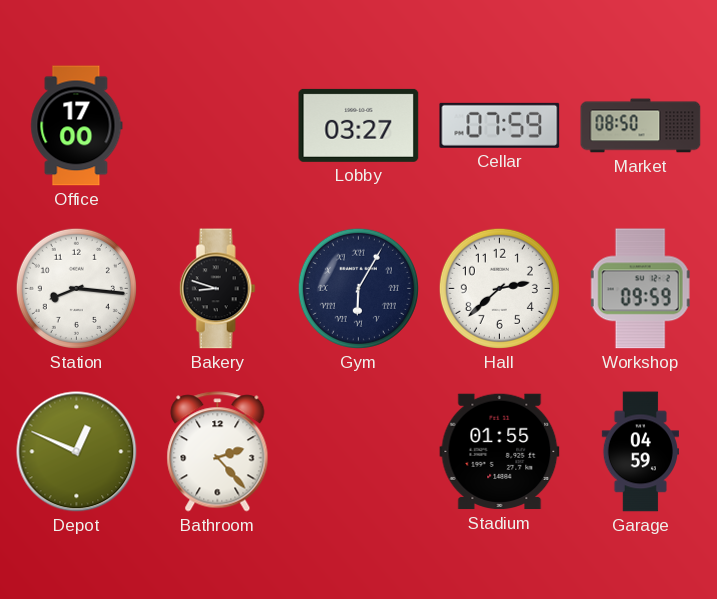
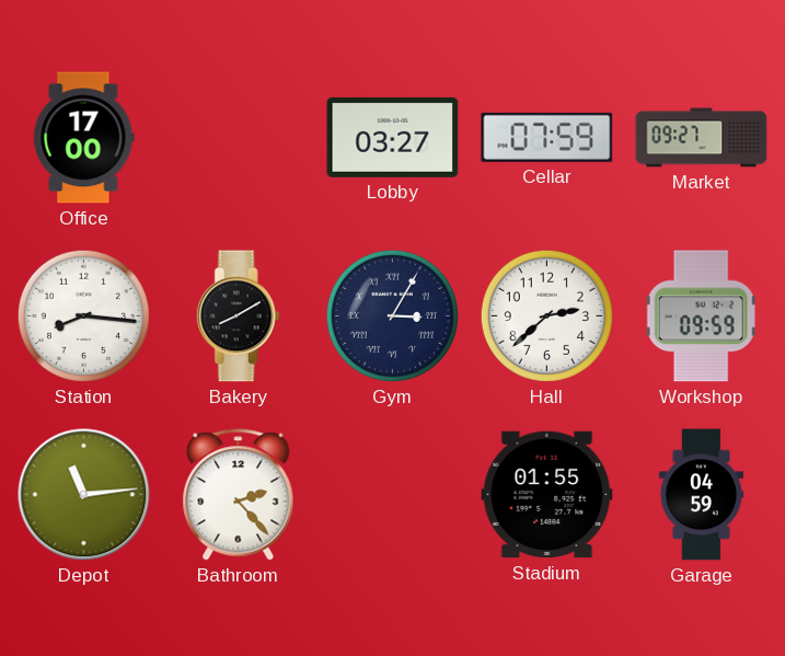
Market: 08:50 -> 09:27 (702, 138)
Bakery: 8:48 -> 8:10 (238, 317)
Gym: 6:05 -> 3:05 (392, 315)
Depot: 12:49 -> 11:14 (84, 495)
